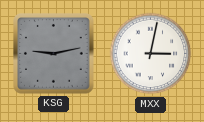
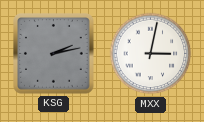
KSG: 9:13 -> 2:13 (54, 54)
